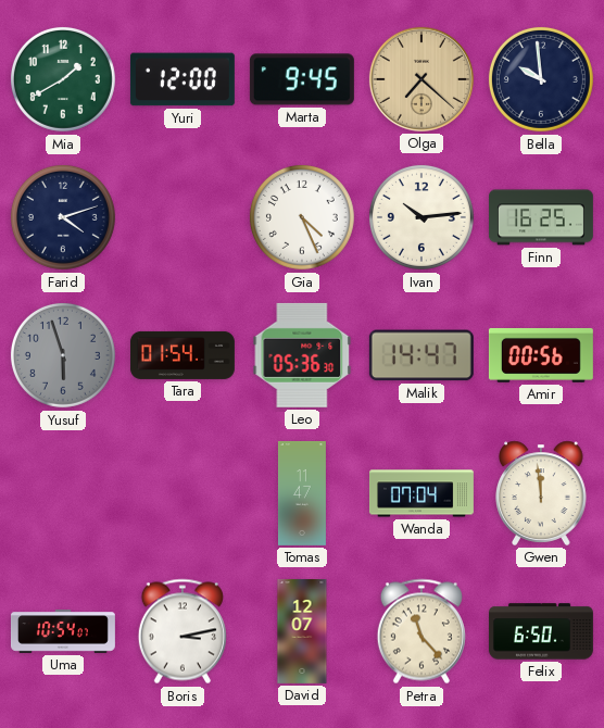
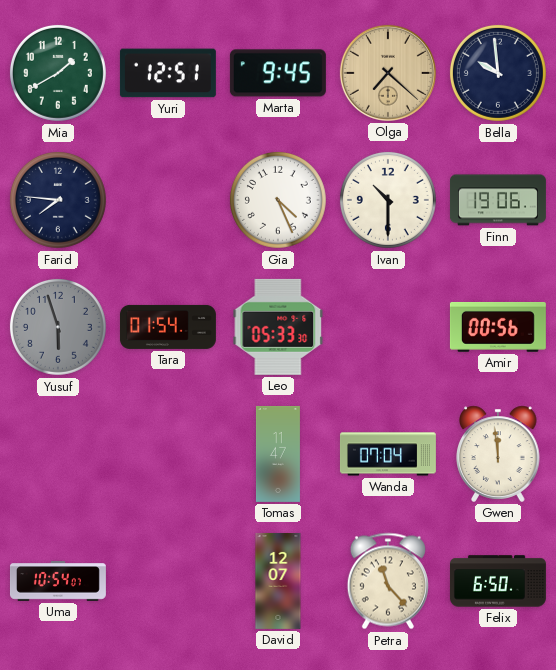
Yuri: 12:00 -> 12:51 (168, 73)
Farid: 4:12 -> 7:46 (58, 200)
Ivan: 10:14 -> 10:30 (388, 200)
Finn: 16:25 -> 19:06 (498, 200)
Leo: 05:36 -> 05:33 (278, 327)
Malik: 14:47 -> none (421, 355)
Boris: 3:13 -> none (183, 631)
